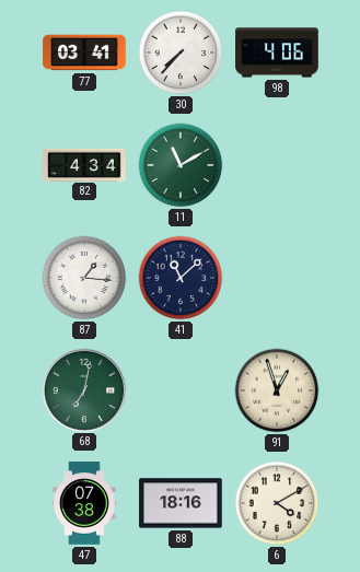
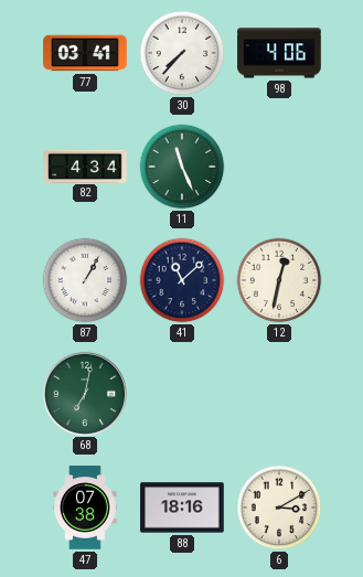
11: 11:10 -> 11:26 (182, 167)
87: 1:16 -> 1:05 (85, 280)
12: none -> 12:32 (279, 280)
91: 12:57 -> none (277, 390)
6: 4:10 -> 3:10 (279, 507)
